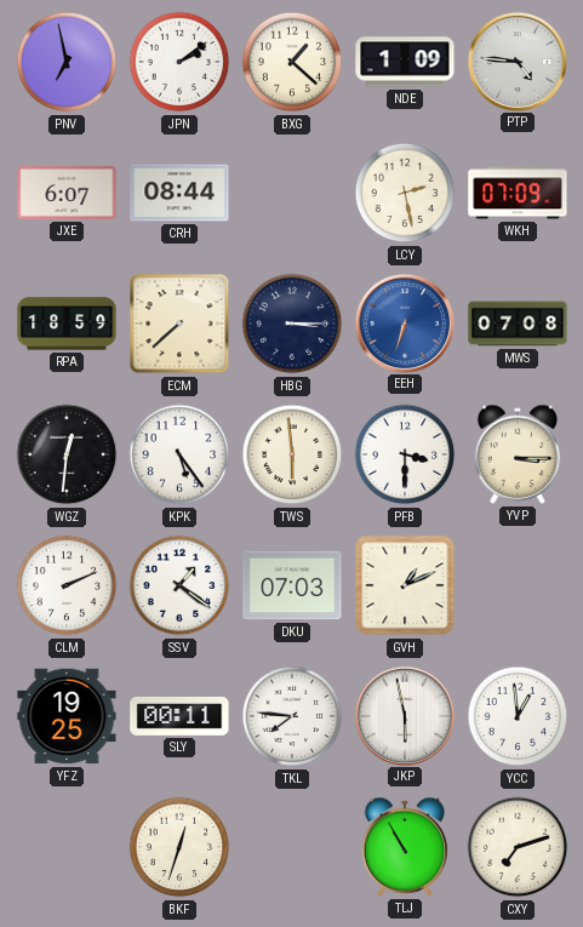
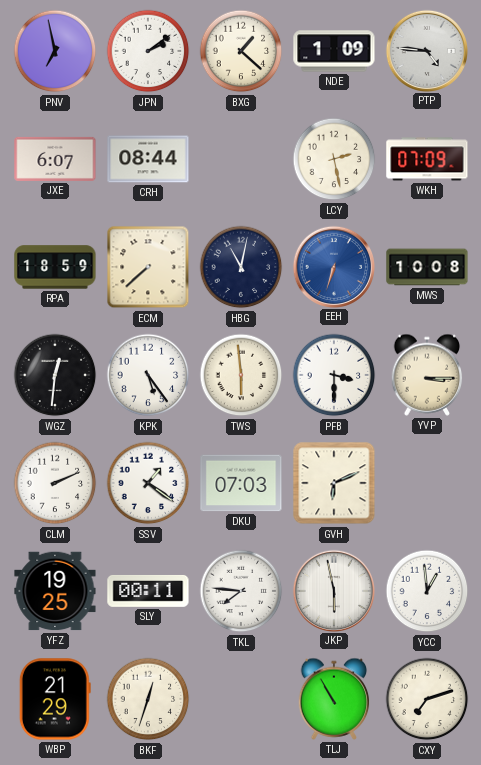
HBG: 3:15 -> 11:02 (241, 267)
MWS: 07:08 -> 10:08 (427, 267)
GVH: 1:11 -> 6:11 (334, 483)
WBP: none -> 21:29 (55, 699)
